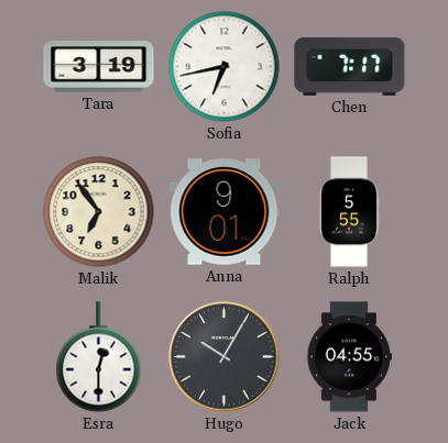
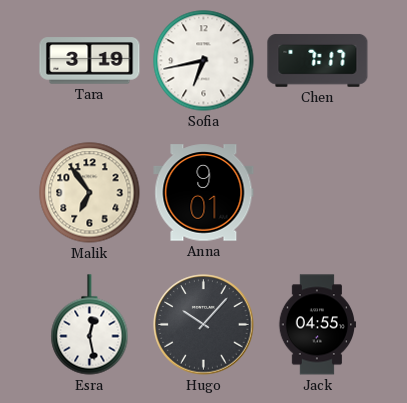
Ralph: 5:55 -> none (349, 212)
Esra: 12:30 -> 12:28 (90, 325)
Hugo: 10:05 -> 10:07 (204, 325)
